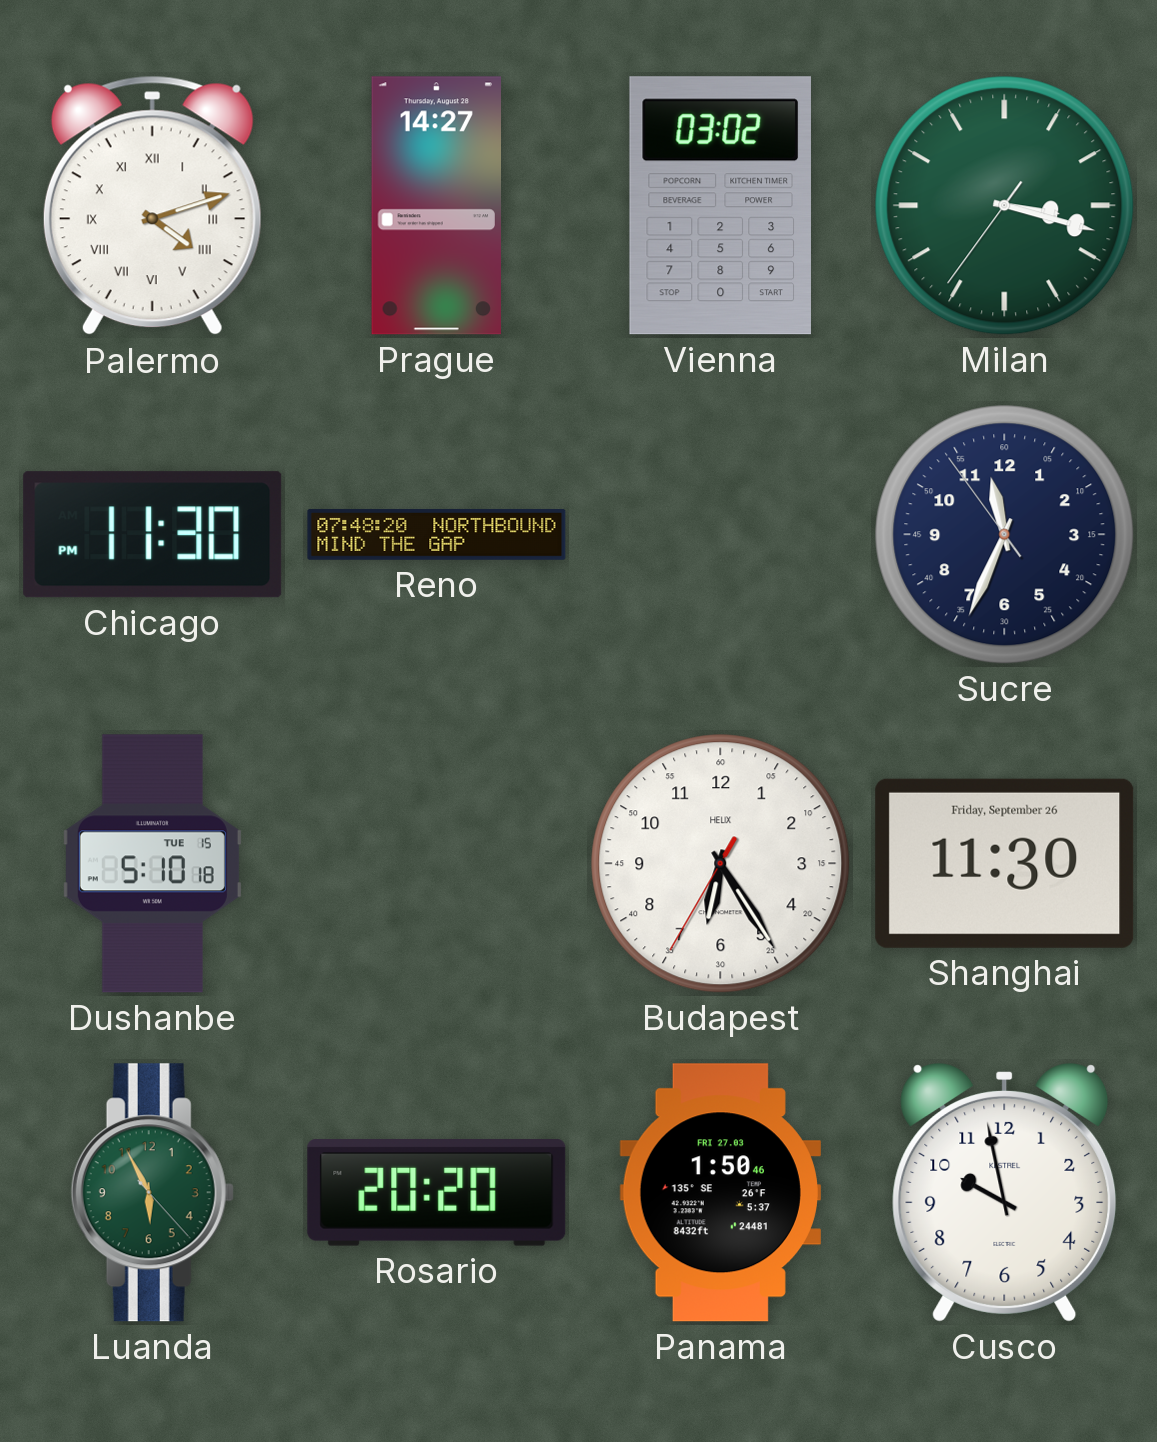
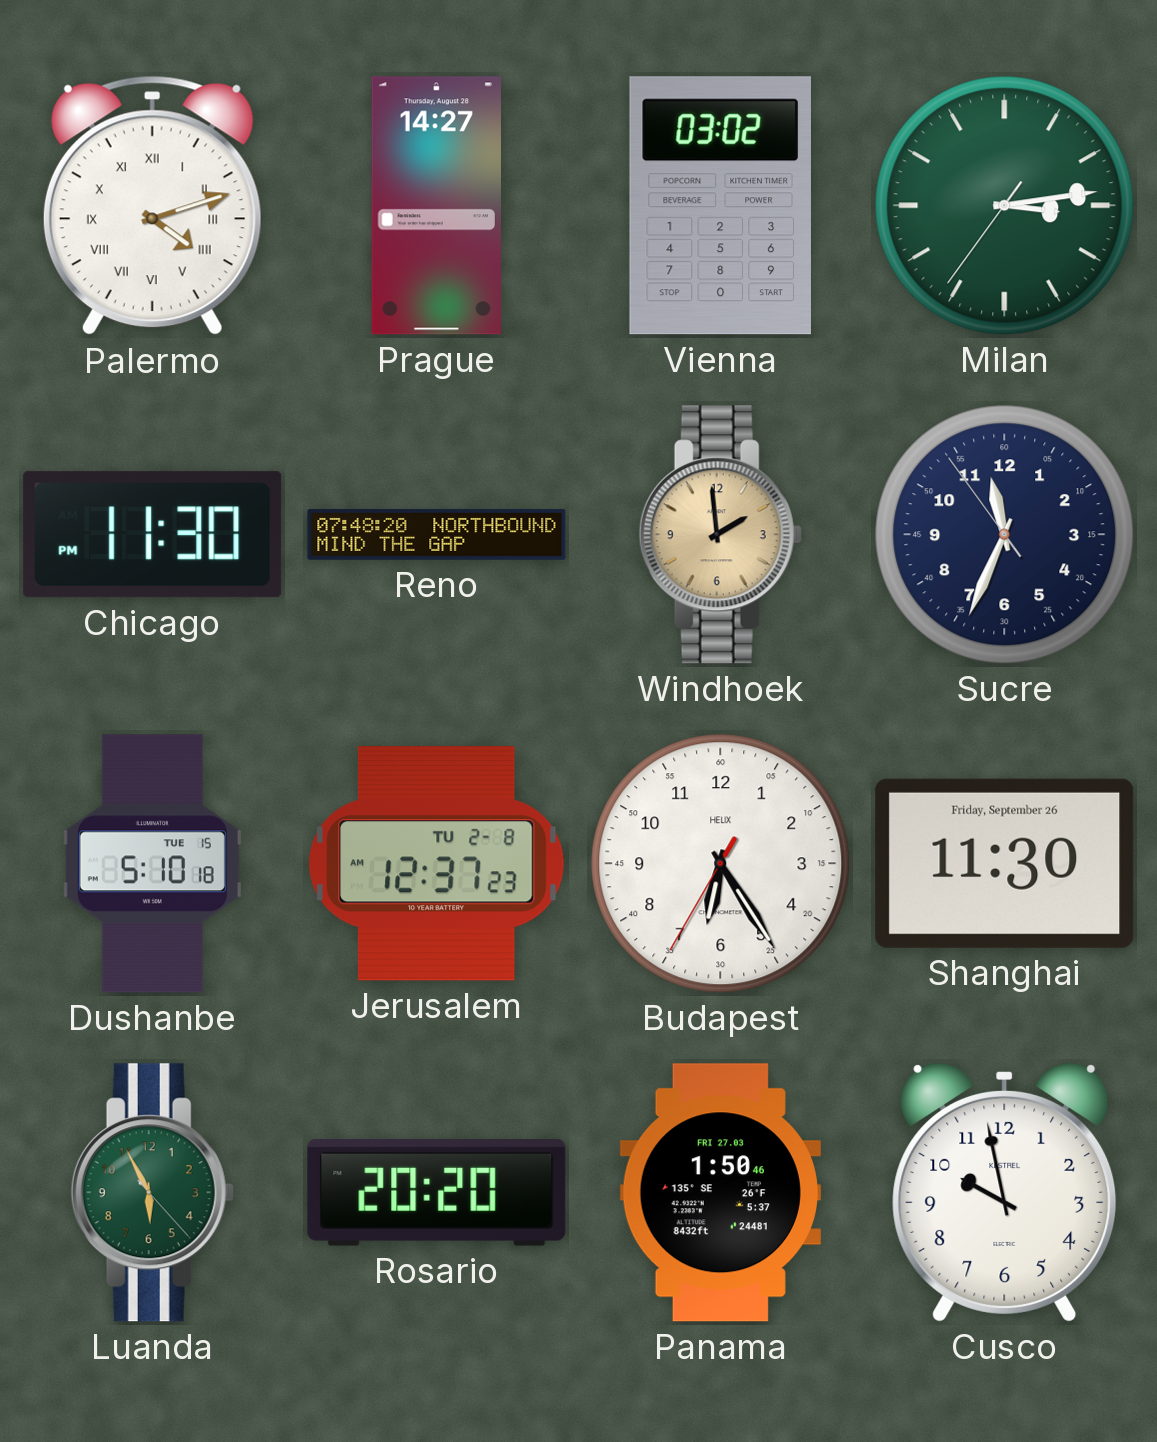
Milan: 3:17 -> 3:13 (1005, 206)
Windhoek: none -> 1:59 (720, 535)
Jerusalem: none -> 12:37 (437, 864)
